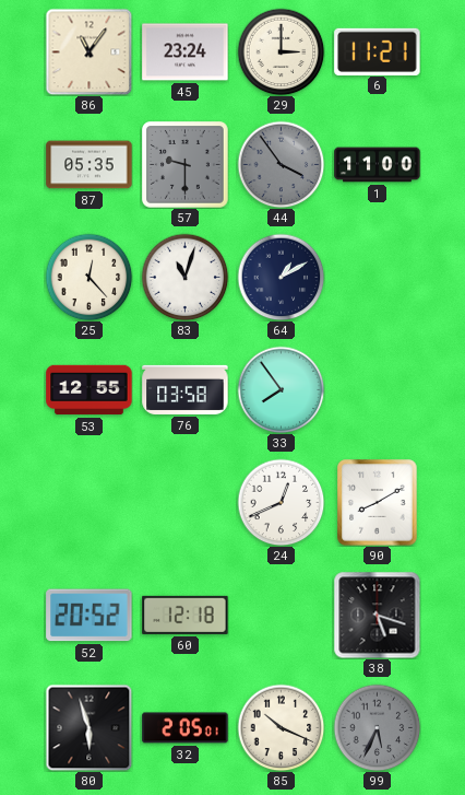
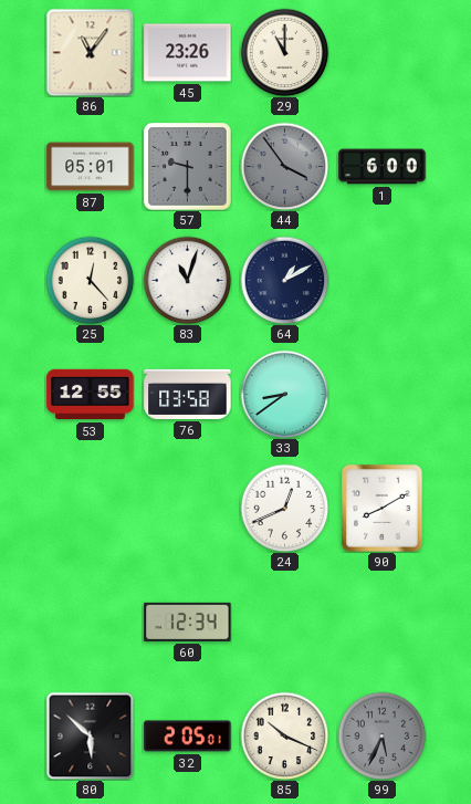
45: 23:24 -> 23:26 (188, 53)
29: 3:00 -> 11:00 (284, 52)
6: 11:21 -> none (378, 51)
87: 05:35 -> 05:01 (91, 167)
1: 11:00 -> 6:00 (383, 167)
33: 7:54 -> 8:39 (284, 394)
52: 20:52 -> none (90, 616)
60: 12:18 -> 12:34 (188, 622)
38: 5:18 -> none (377, 615)
80: 5:57 -> 5:52 (90, 735)
